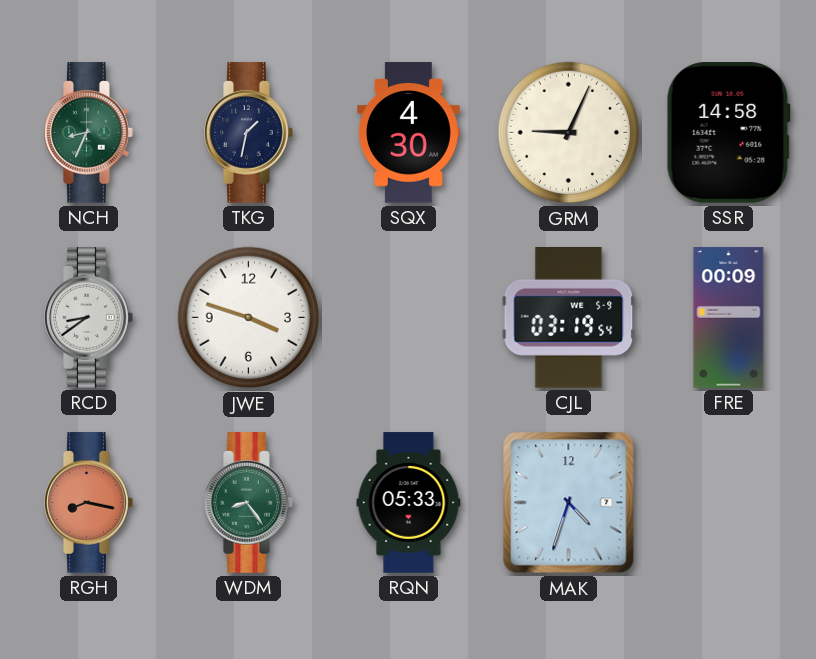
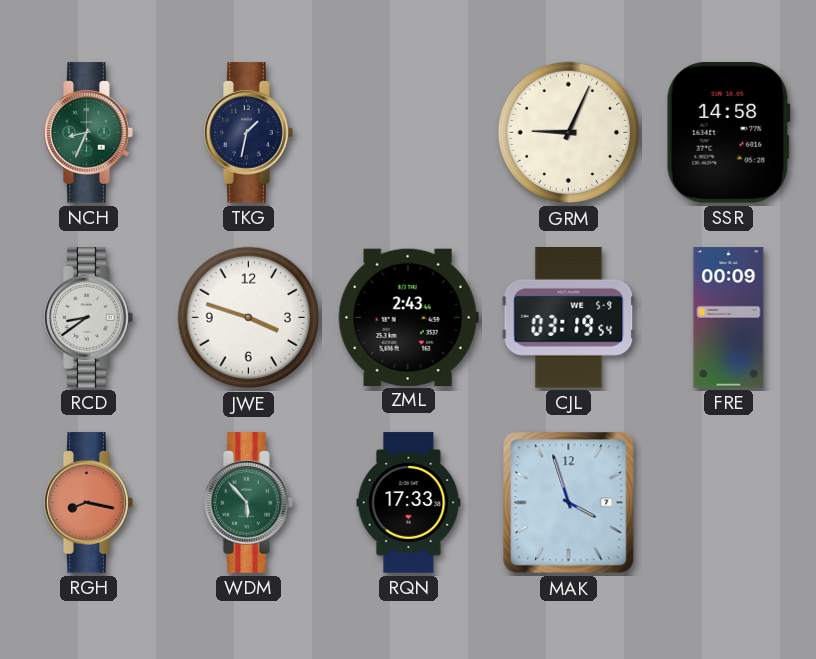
SQX: 4:30 -> none (408, 133)
ZML: none -> 2:43 (408, 317)
WDM: 8:24 -> 5:53 (249, 503)
RQN: 05:33 -> 17:33 (409, 503)
MAK: 4:33 -> 3:57 (569, 503)
